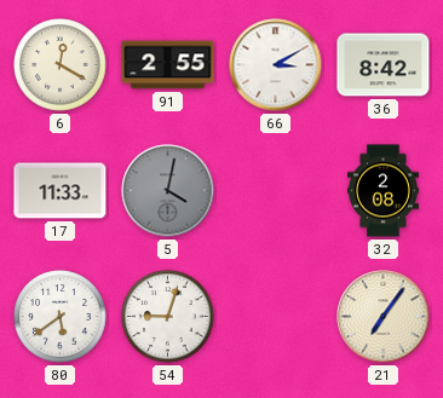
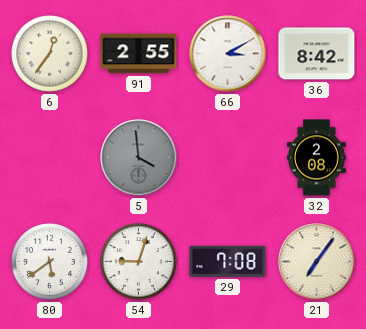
6: 12:20 -> 12:36 (50, 54)
17: 11:33 -> none (61, 191)
5: 4:02 -> 3:59 (139, 158)
29: none -> 7:08 (228, 261)
